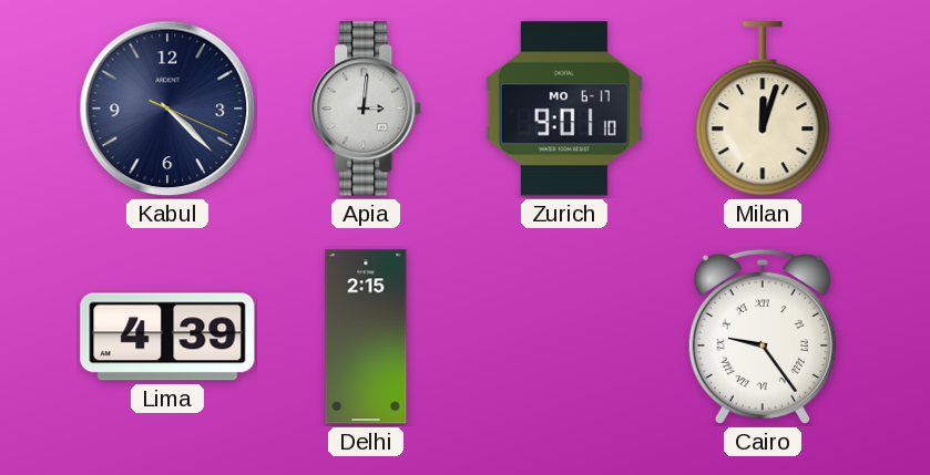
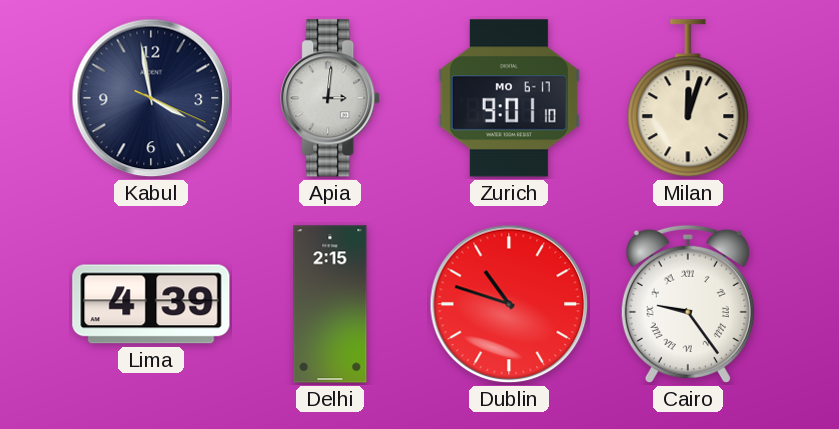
Kabul: 4:22 -> 3:58 (151, 98)
Dublin: none -> 10:48 (509, 304)
